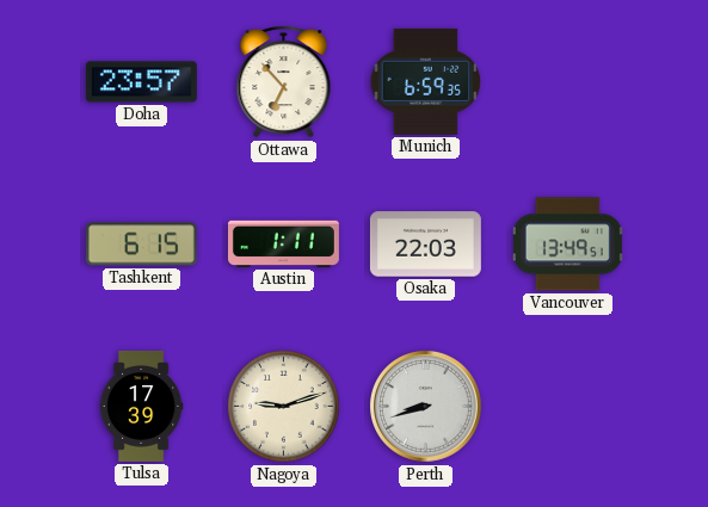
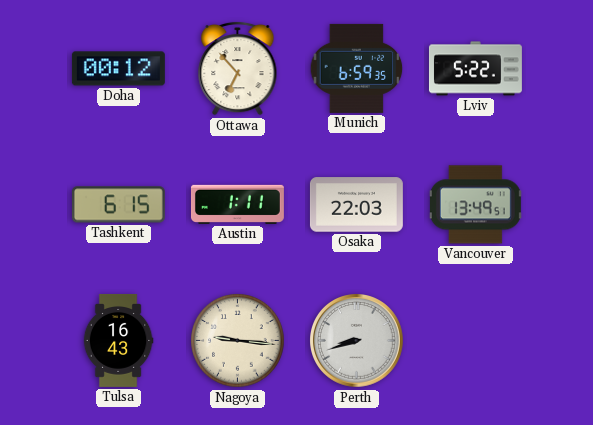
Doha: 23:57 -> 00:12 (118, 69)
Lviv: none -> 5:22 (475, 69)
Tulsa: 17:39 -> 16:43 (118, 340)
Nagoya: 9:12 -> 9:16 (238, 341)
